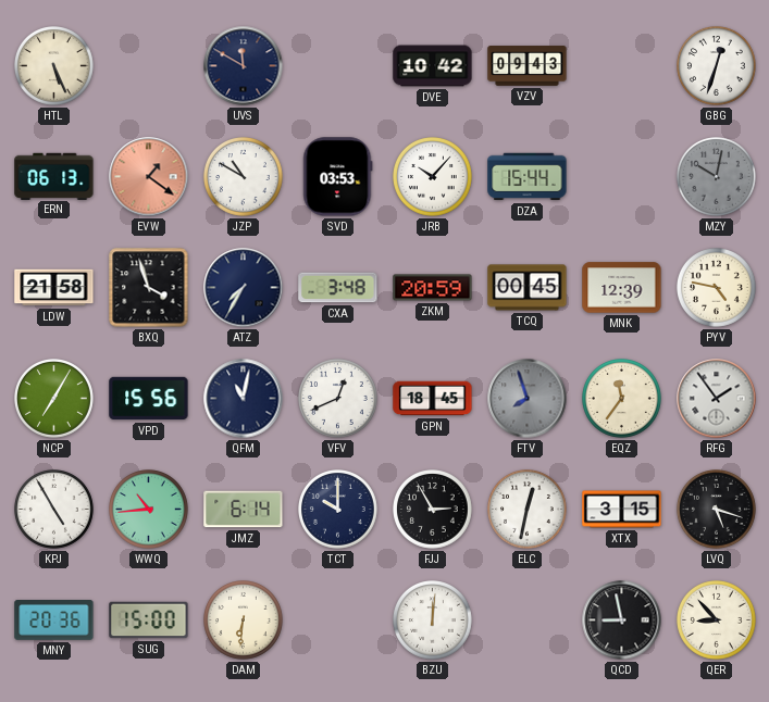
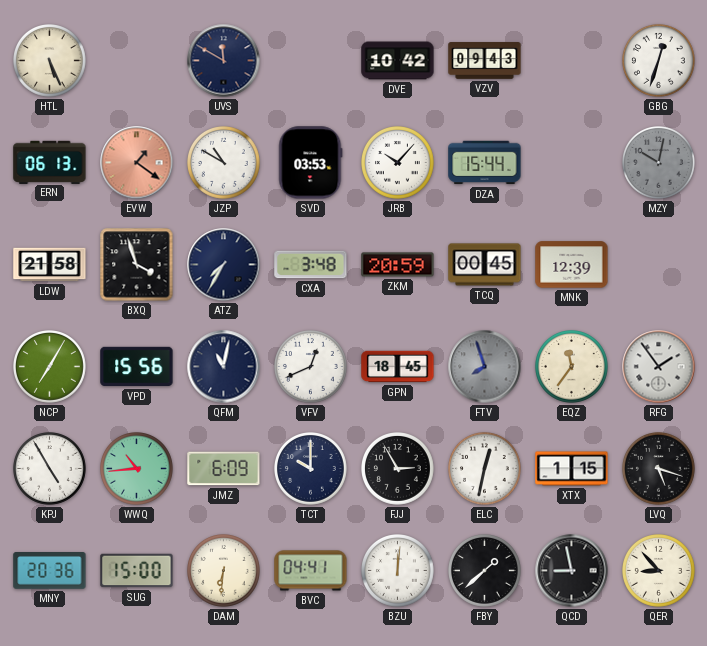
PYV: 4:47 -> none (717, 288)
JMZ: 6:14 -> 6:09 (224, 469)
XTX: 3:15 -> 1:15 (572, 469)
BVC: none -> 04:41 (311, 571)
FBY: none -> 1:38 (485, 571)
